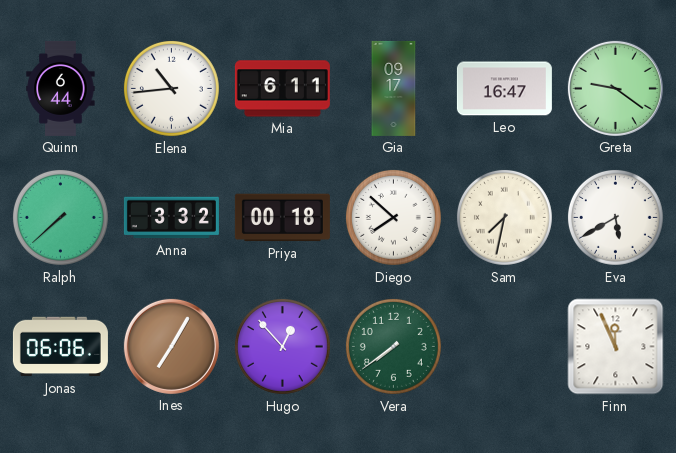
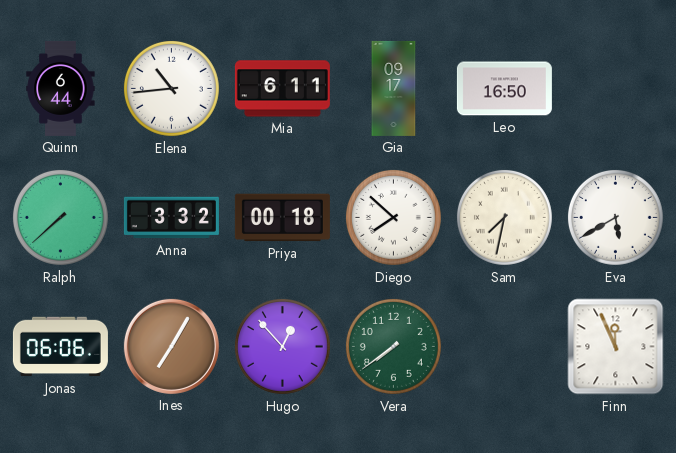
Leo: 16:47 -> 16:50 (504, 89)
Greta: 9:21 -> none (615, 88)
